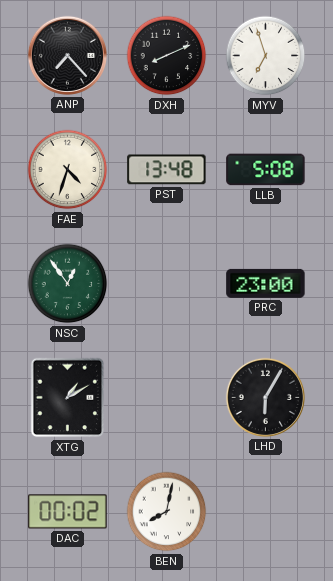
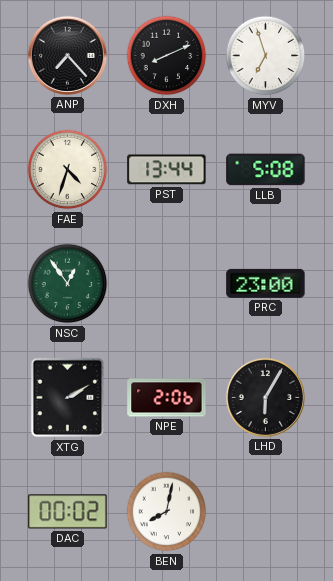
PST: 13:48 -> 13:44 (167, 170)
XTG: 1:10 -> 2:10 (68, 398)
NPE: none -> 2:06 (167, 398)
